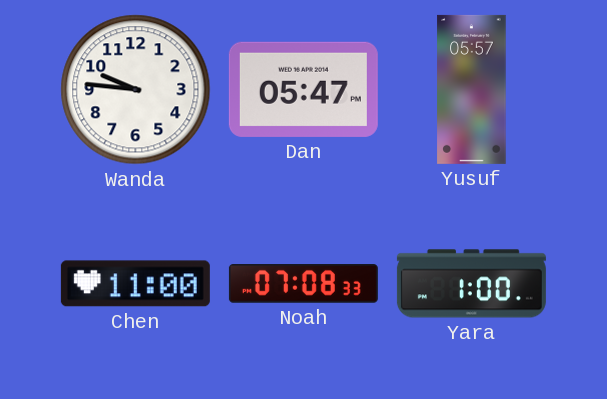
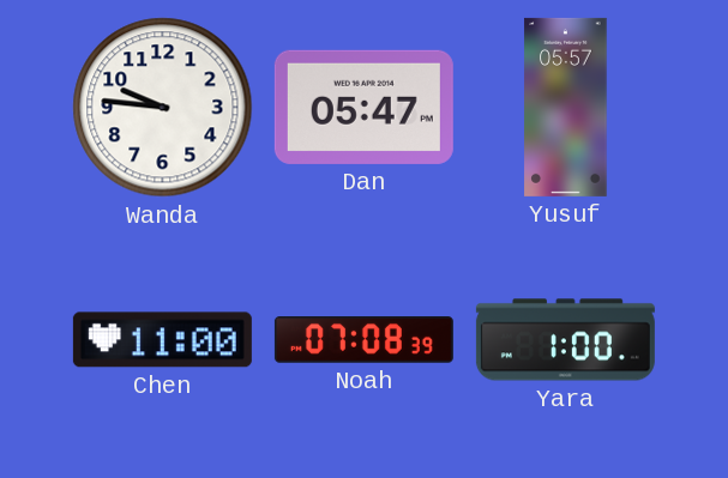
Noah: 07:08:33 -> 07:08:39 (363, 340)
